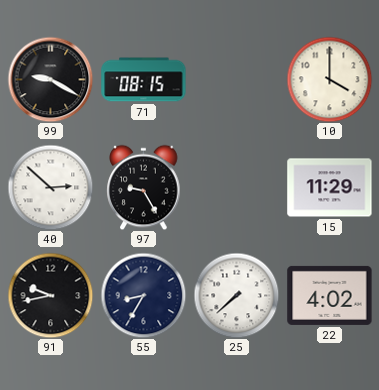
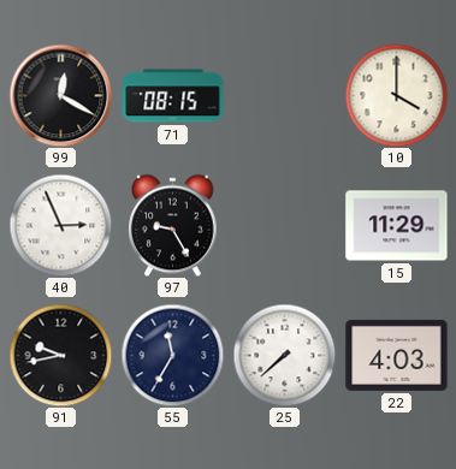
99: 9:20 -> 12:20 (60, 95)
40: 2:52 -> 2:56 (60, 225)
55: 8:35 -> 11:35 (172, 355)
22: 4:02 -> 4:03 (397, 355)
